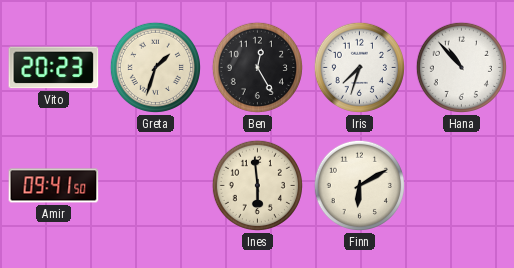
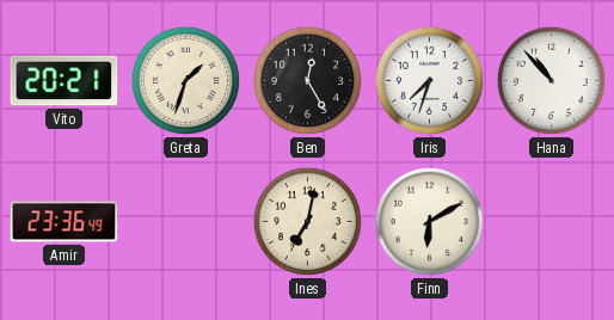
Vito: 20:23 -> 20:21 (65, 81)
Amir: 09:41 -> 23:36 (65, 222)
Ines: 5:59 -> 7:02 (307, 221)
